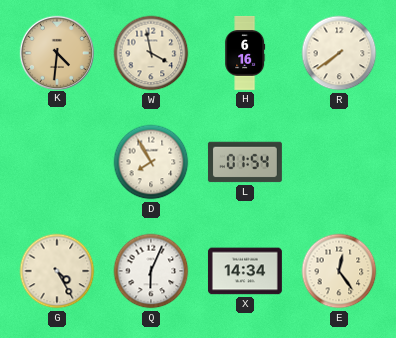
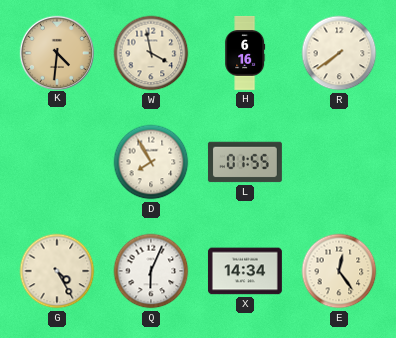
L: 01:54 -> 01:55 (245, 162)
